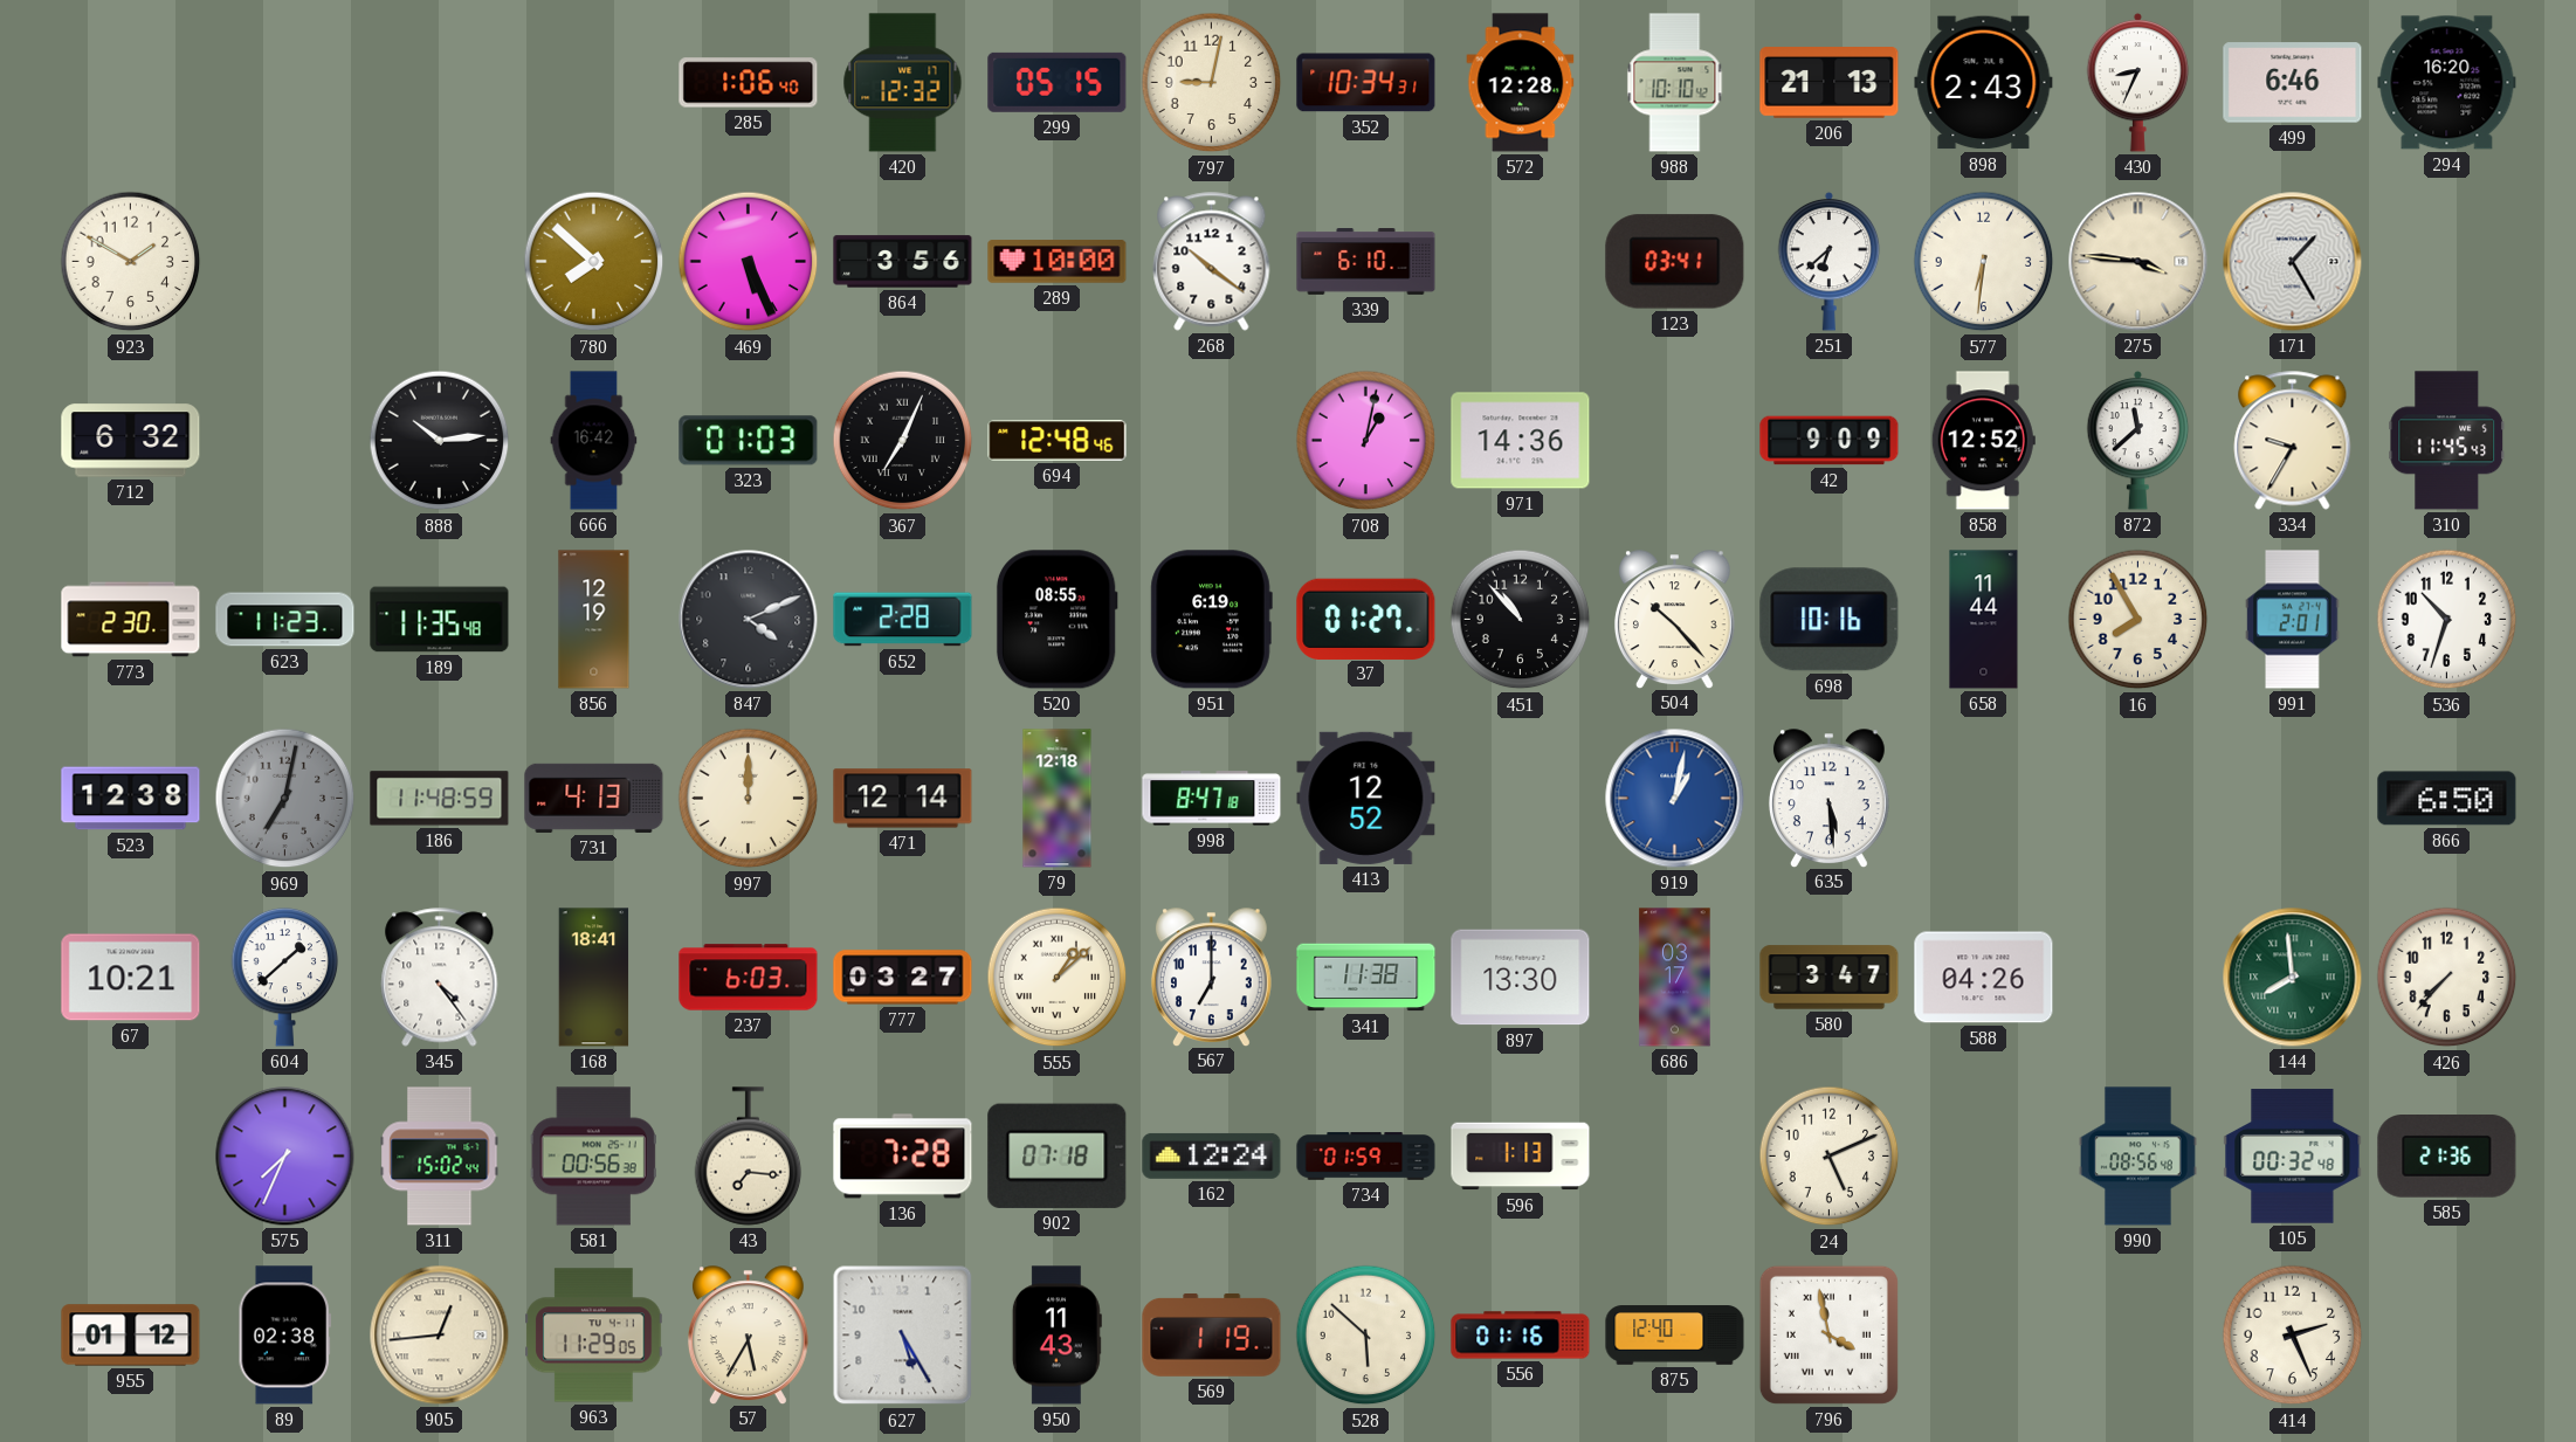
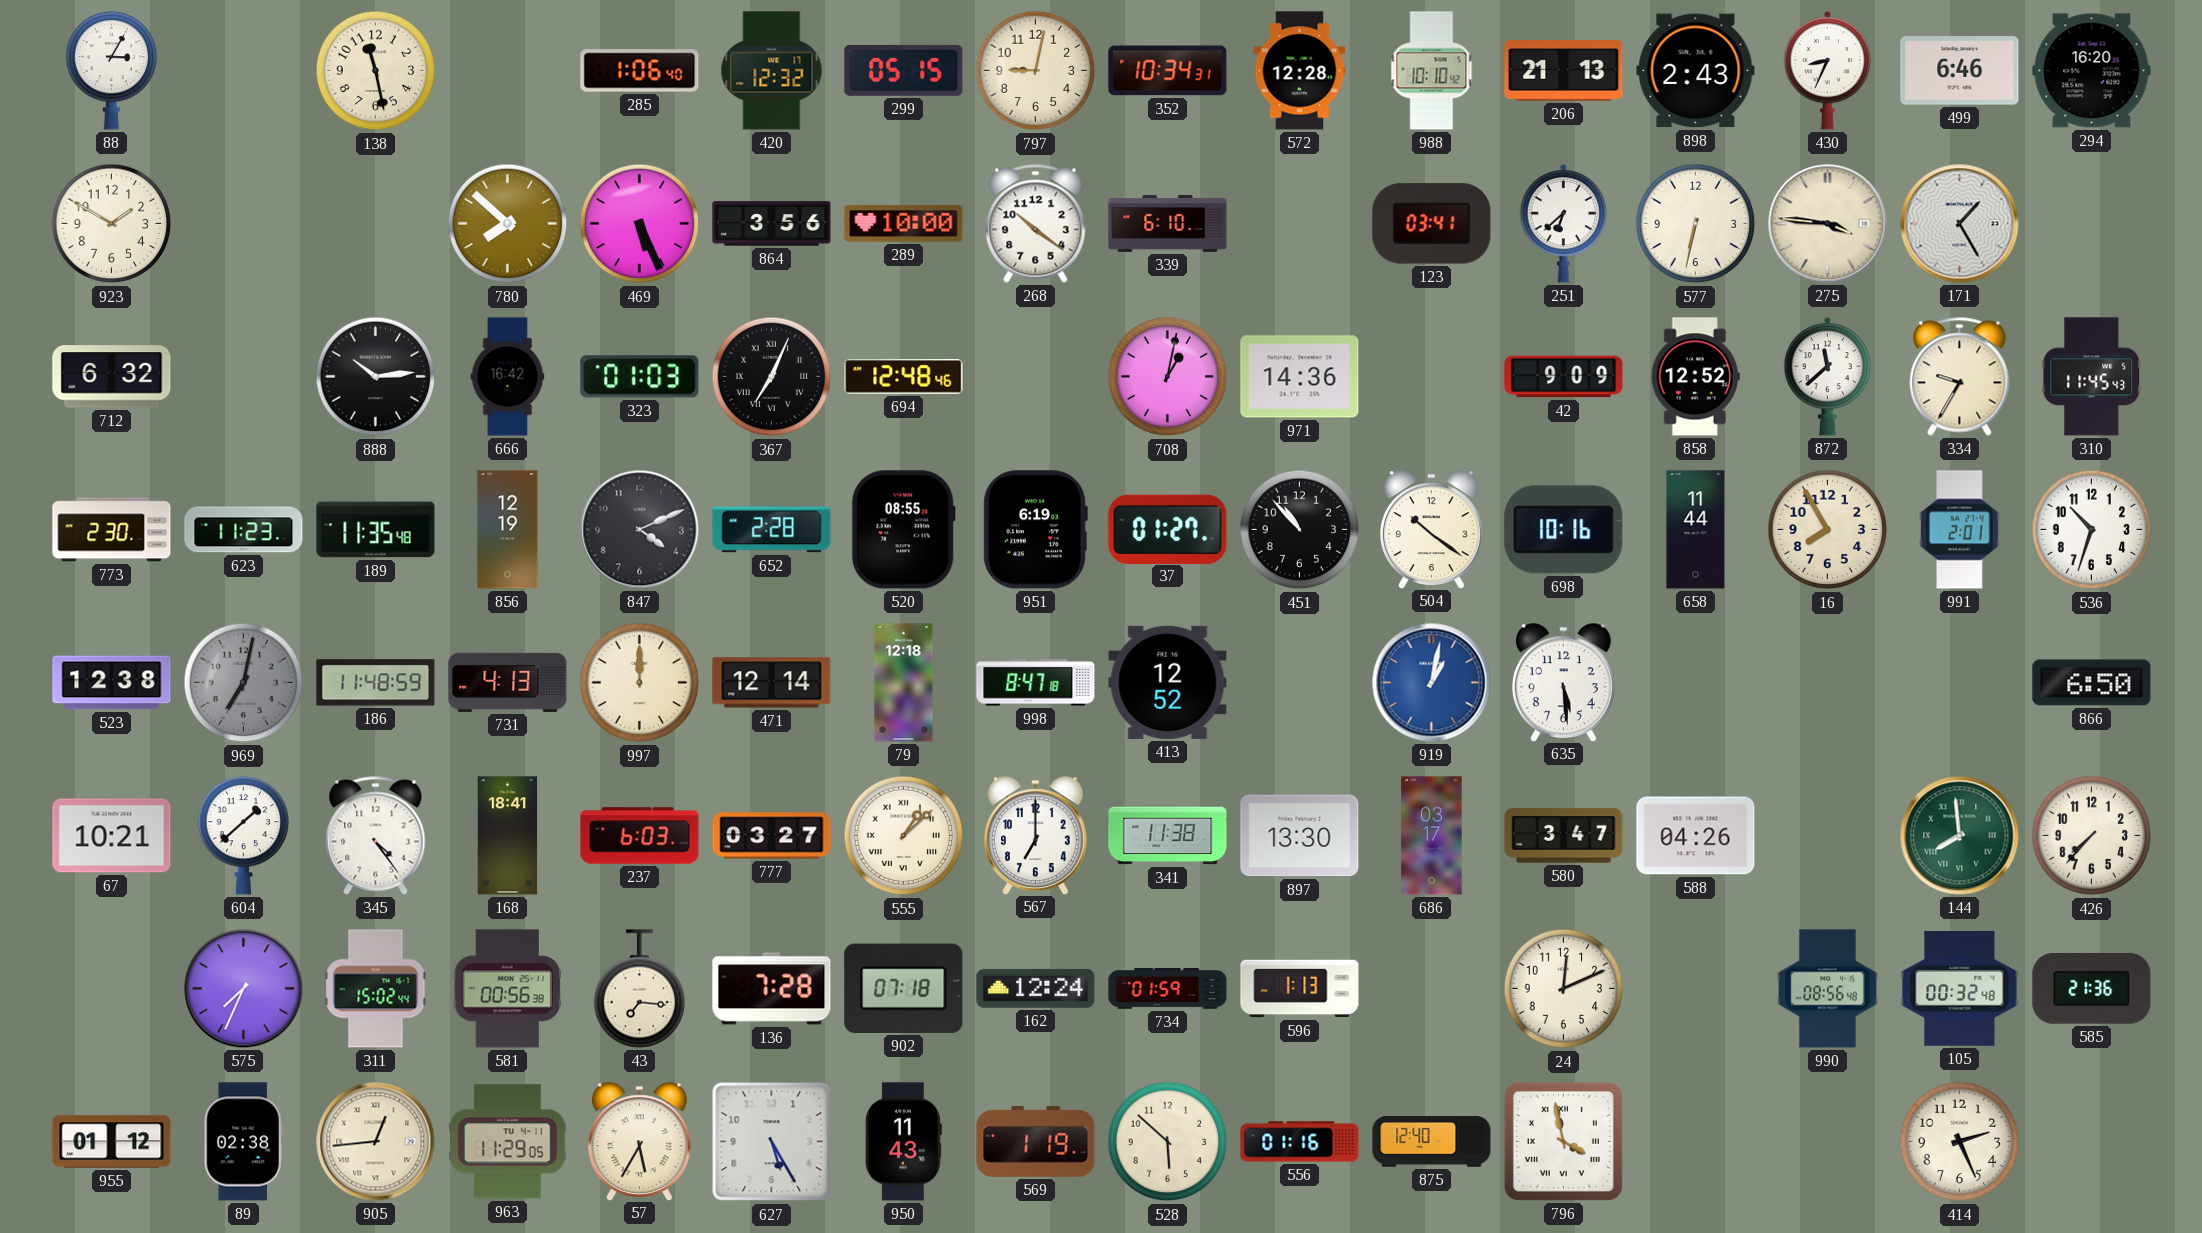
88: none -> 3:05 (112, 71)
138: none -> 11:28 (376, 71)
577: 6:31 -> 6:32 (1696, 224)
504: 10:23 -> 10:21 (1431, 529)
24: 5:11 -> 12:11 (1564, 989)
